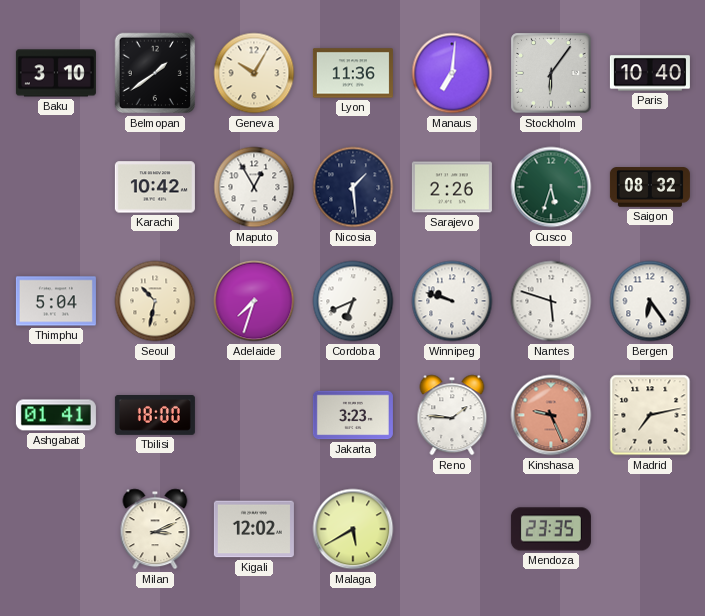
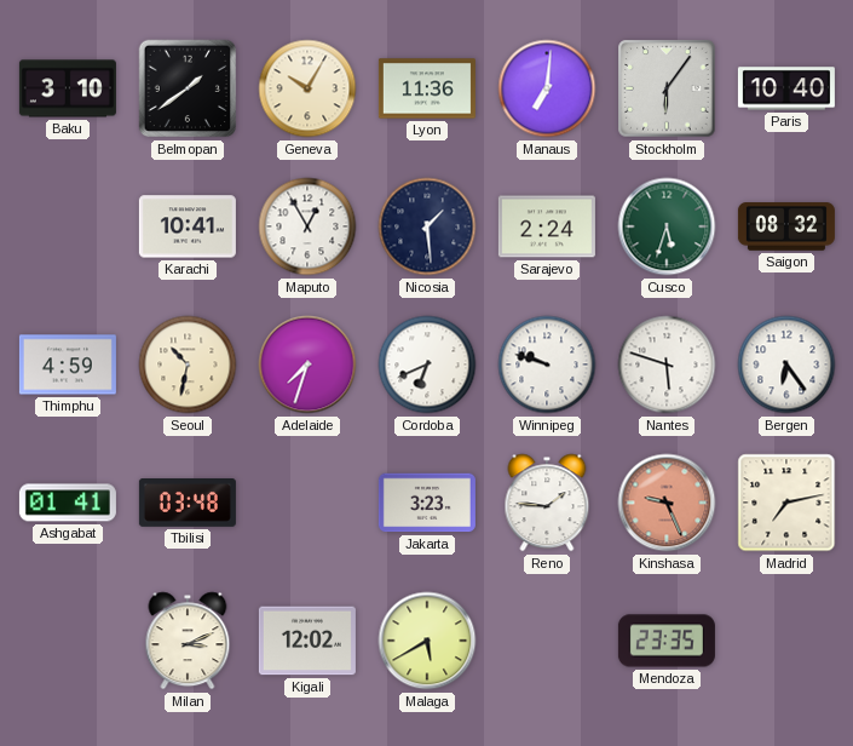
Karachi: 10:42 -> 10:41 (188, 226)
Sarajevo: 2:26 -> 2:24 (547, 226)
Thimphu: 5:04 -> 4:59 (68, 365)
Tbilisi: 18:00 -> 03:48 (188, 504)
